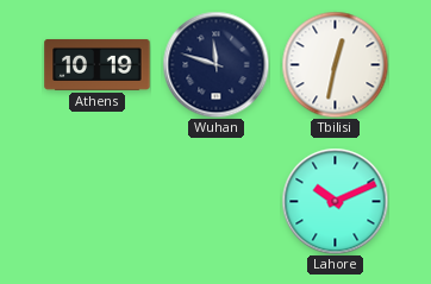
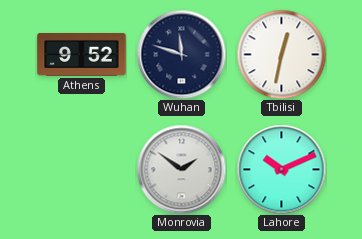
Athens: 10:19 -> 9:52 (82, 54)
Monrovia: none -> 1:51 (181, 169)
